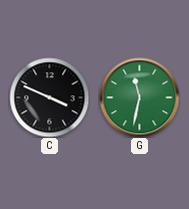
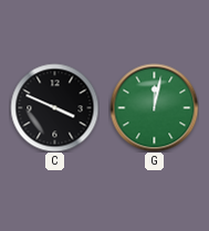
G: 11:32 -> 12:02 (154, 107)
